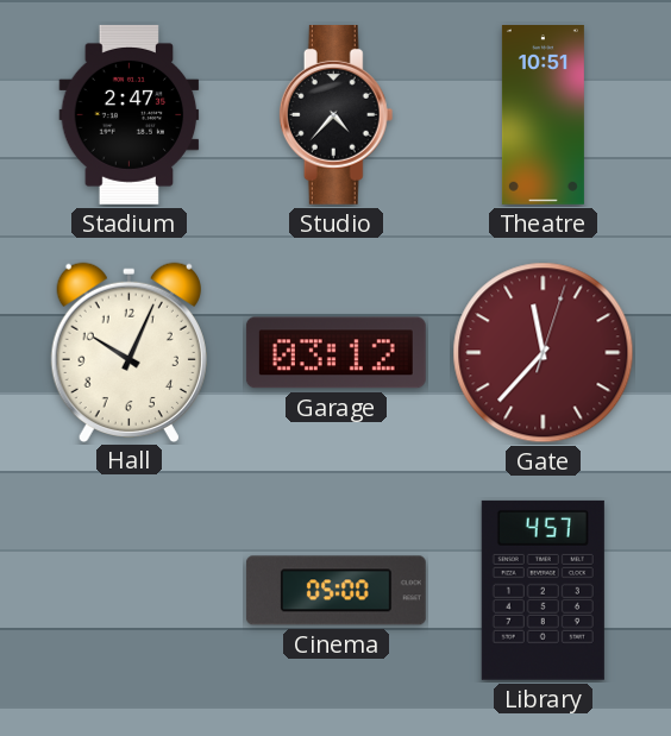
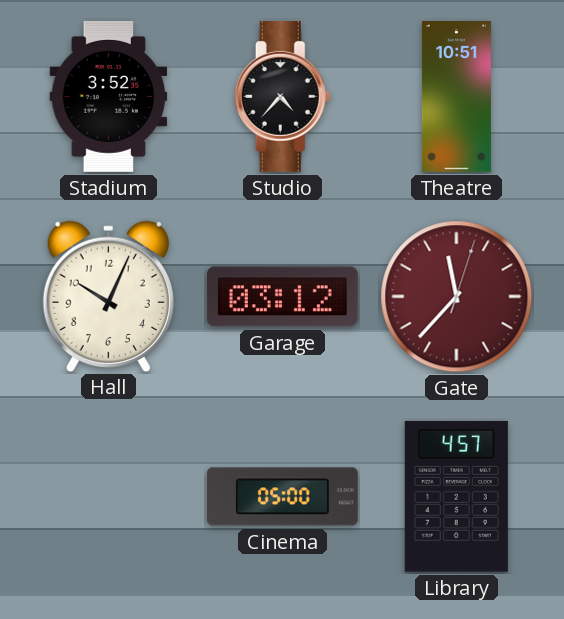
Stadium: 2:47 -> 3:52 (109, 97)
